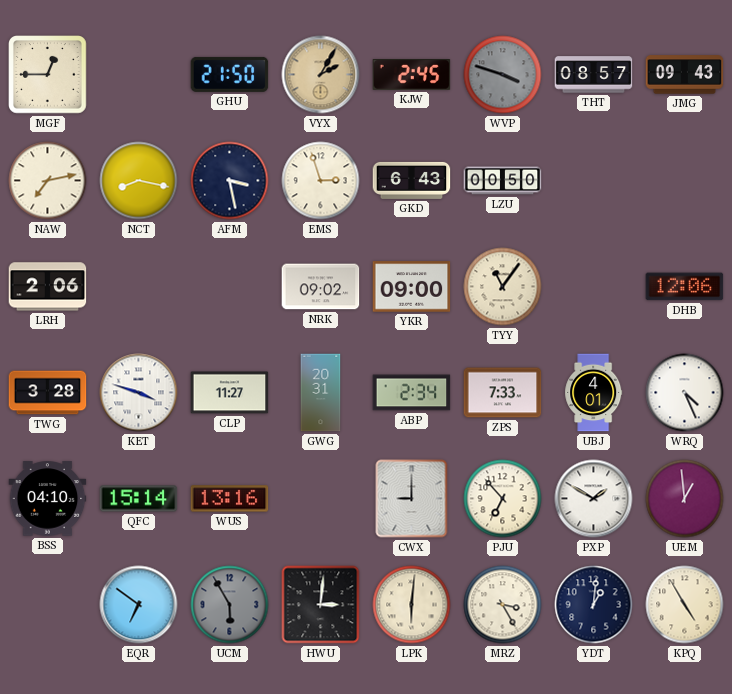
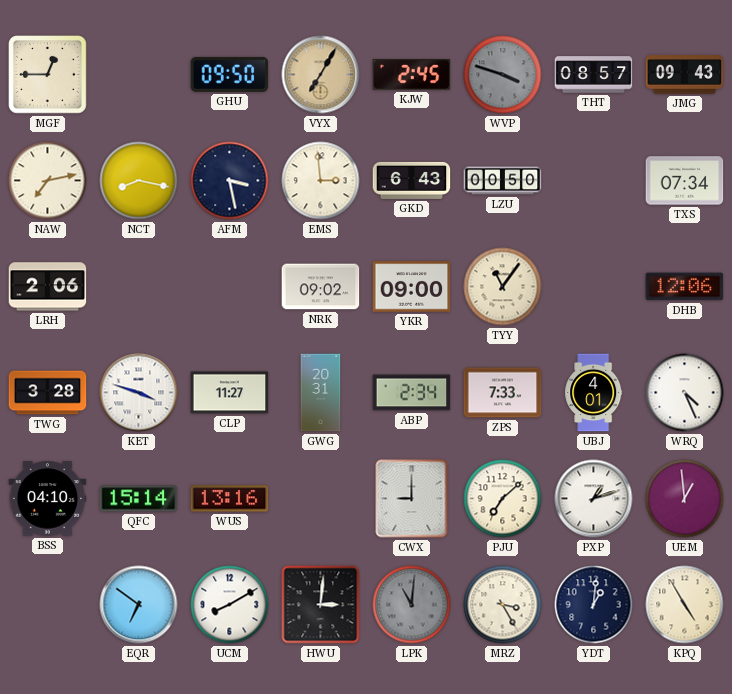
GHU: 21:50 -> 09:50 (230, 74)
VYX: 2:05 -> 7:05 (321, 75)
EMS: 2:57 -> 2:59 (321, 181)
TXS: none -> 07:34 (685, 181)
PJU: 6:53 -> 7:08 (503, 499)
PXP: 1:50 -> 1:12 (594, 499)
UCM: 5:55 -> 8:10 (230, 605)
UCM dial: grey -> white (230, 605)
LPK: 6:01 -> 11:01 (412, 605)
LPK dial: cream -> grey (412, 605)
